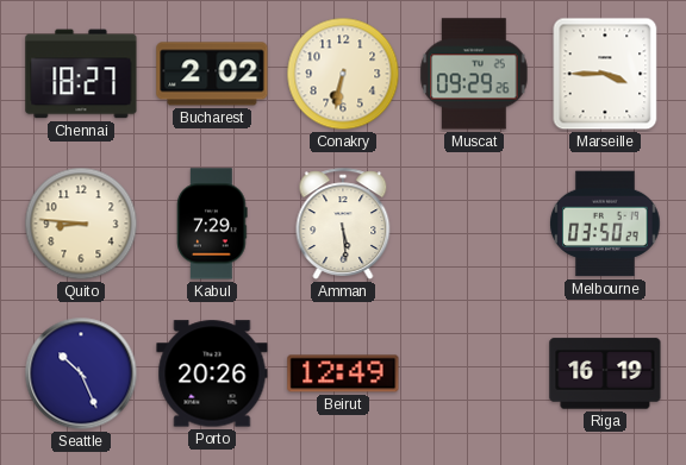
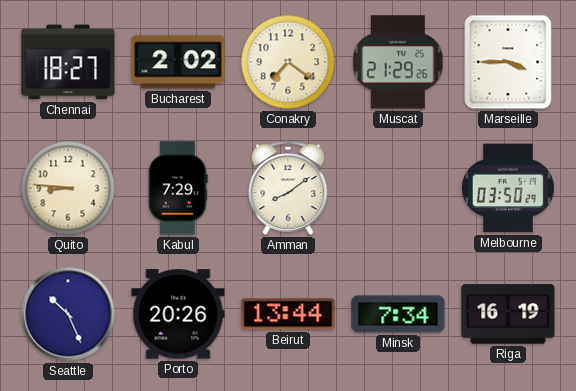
Conakry: 6:32 -> 7:21 (288, 62)
Muscat: 09:29 -> 21:29 (398, 62)
Amman: 5:29 -> 8:09 (288, 188)
Beirut: 12:49 -> 13:44 (288, 314)
Minsk: none -> 7:34 (398, 314)
